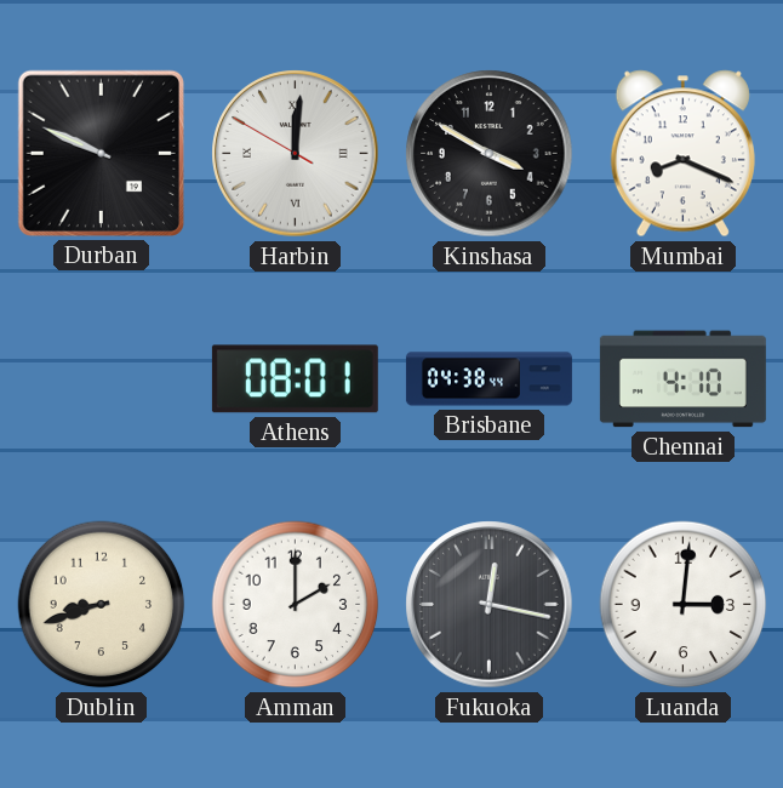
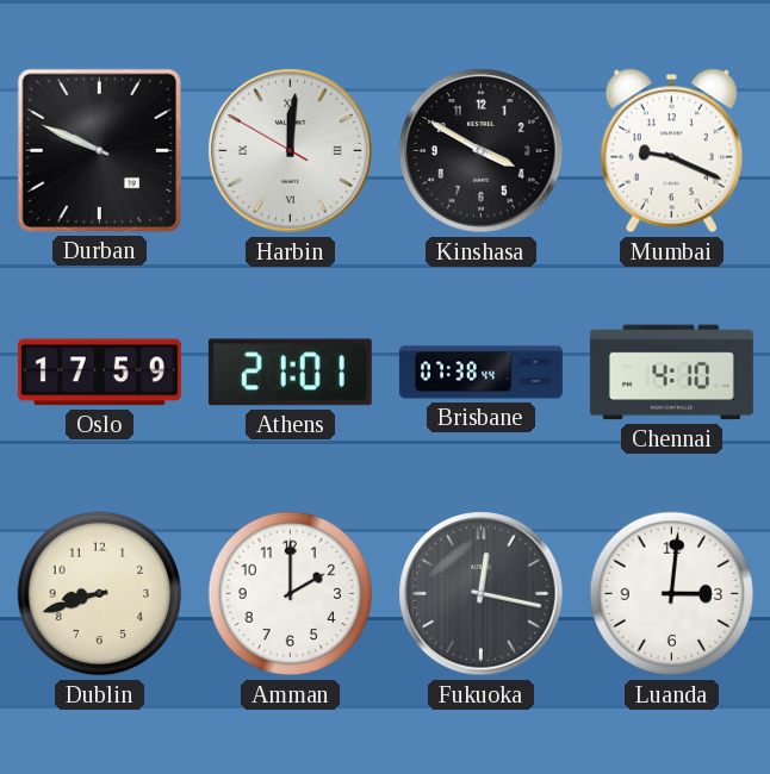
Mumbai: 8:19 -> 9:19 (671, 151)
Oslo: none -> 17:59 (99, 373)
Athens: 08:01 -> 21:01 (290, 373)
Brisbane: 04:38 -> 07:38 (480, 373)
